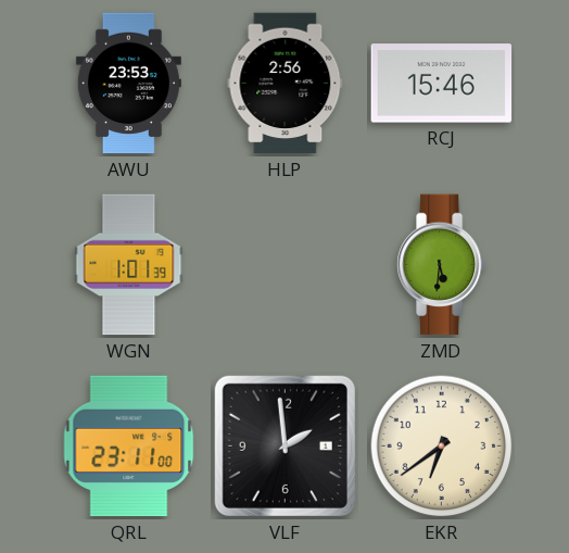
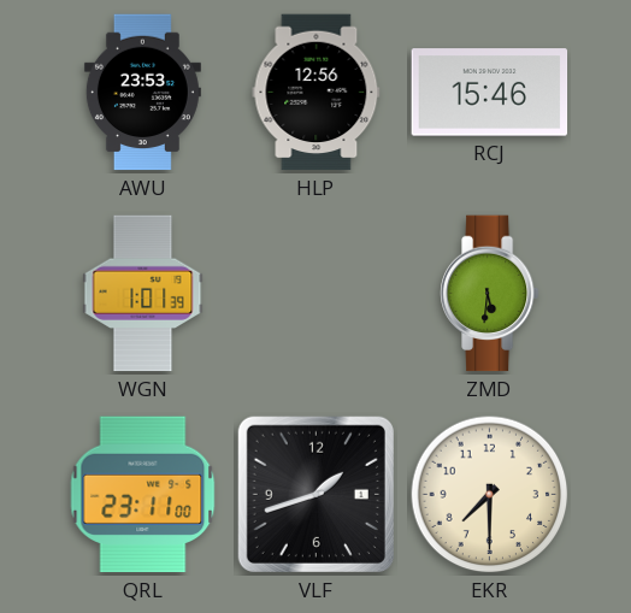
HLP: 2:56 -> 12:56 (317, 93)
VLF: 1:59 -> 1:42 (315, 494)
EKR: 6:39 -> 7:30 (490, 495)
